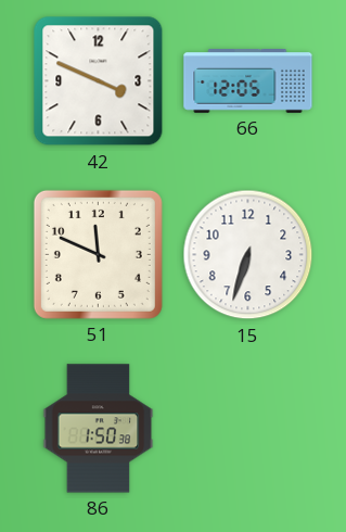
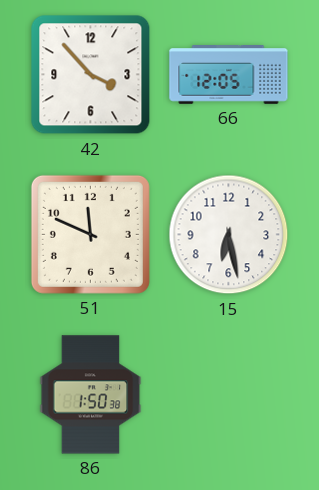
42: 3:49 -> 3:53 (91, 75)
15: 6:33 -> 6:28 (229, 235)
